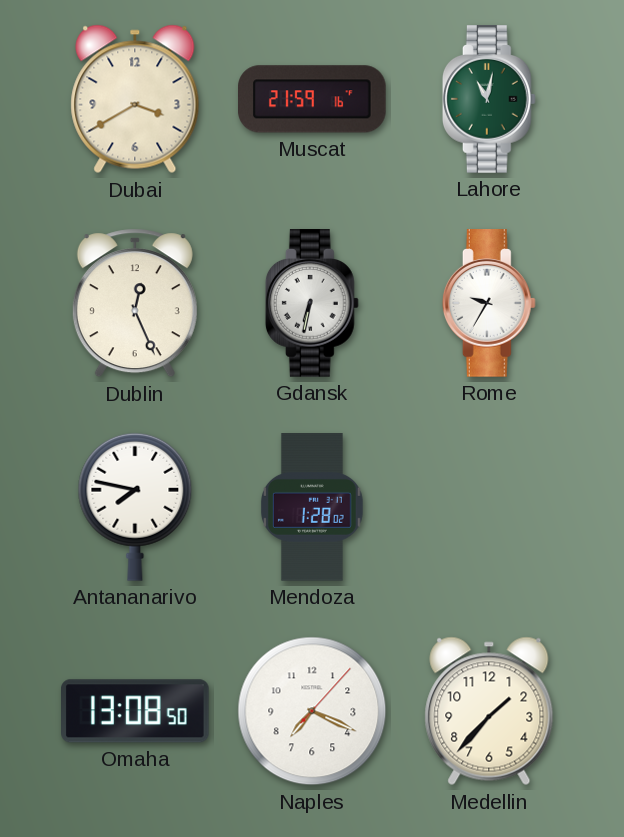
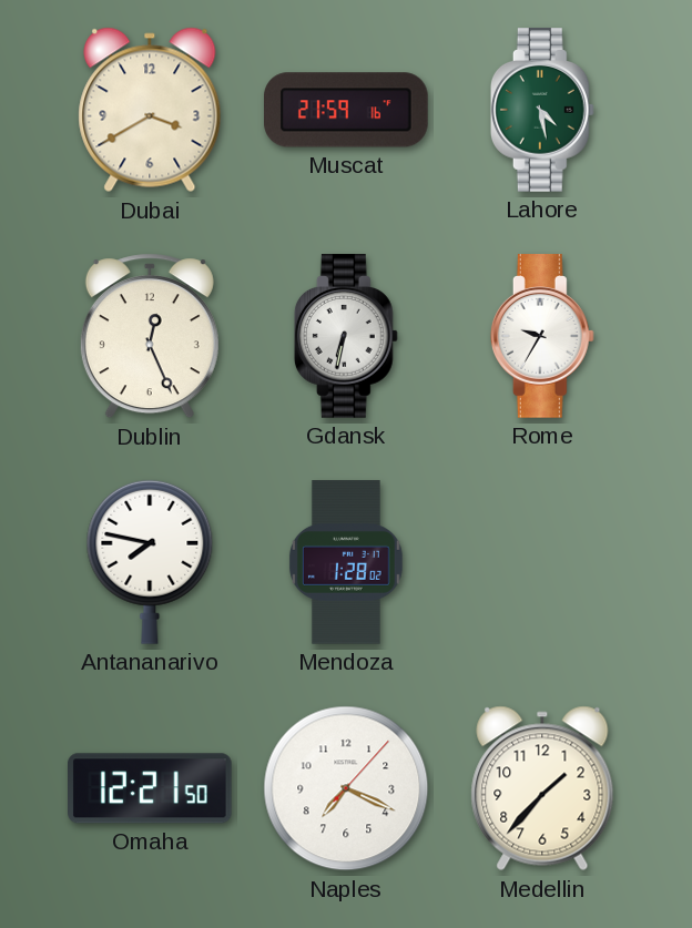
Lahore: 11:02 -> 4:28 (542, 110)
Omaha: 13:08 -> 12:21 (151, 788)
